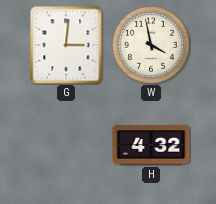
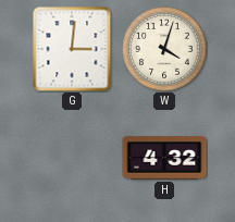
W: 3:58 -> 4:03 (164, 49)
